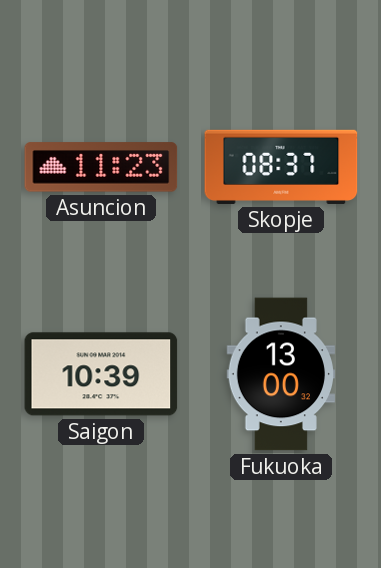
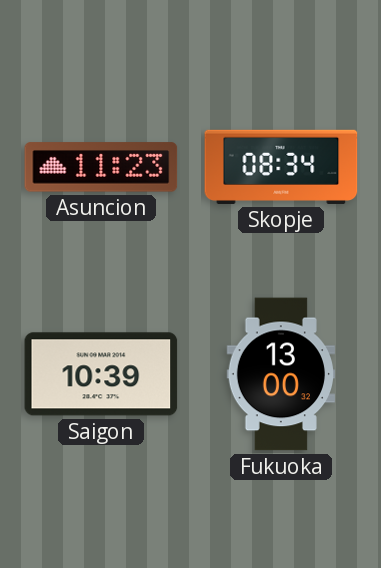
Skopje: 08:37 -> 08:34 (281, 167)
